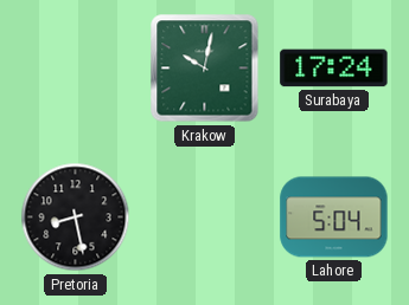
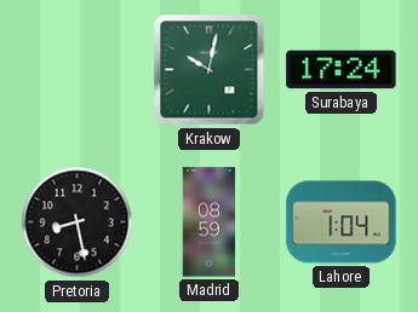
Madrid: none -> 08:59 (210, 223)
Lahore: 5:04 -> 1:04 (342, 223)
